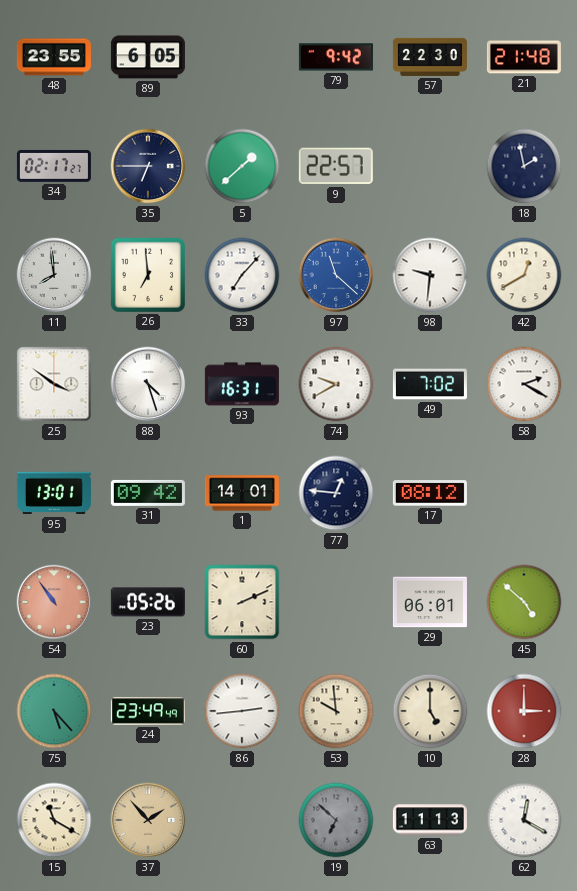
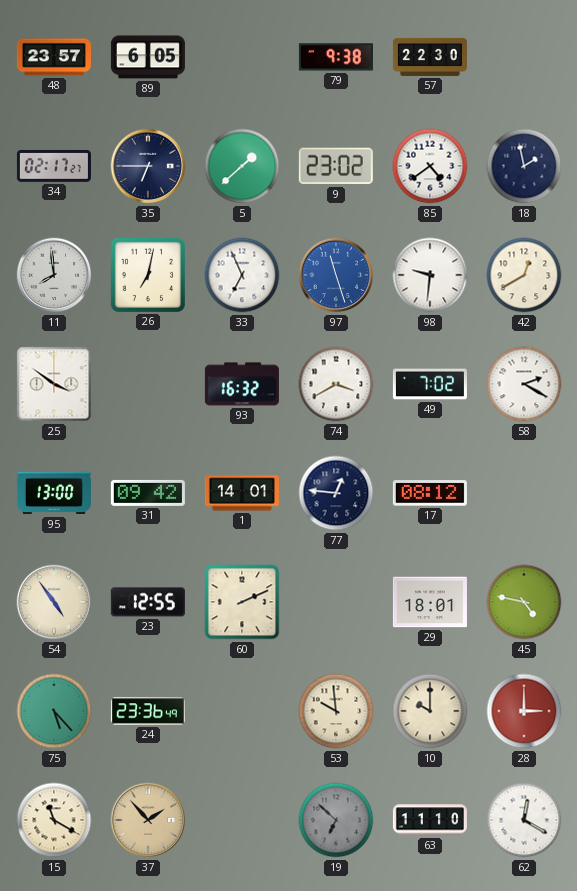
48: 23:55 -> 23:57 (54, 57)
79: 9:42 -> 9:38 (336, 57)
21: 21:48 -> none (524, 57)
9: 22:57 -> 23:02 (336, 166)
85: none -> 4:39 (430, 166)
26: 6:59 -> 7:02 (148, 275)
33: 7:07 -> 6:56 (242, 275)
97: 11:22 -> 11:27 (336, 275)
88: 4:27 -> none (148, 384)
93: 16:31 -> 16:32 (242, 384)
74: 9:40 -> 3:40 (336, 384)
95: 13:01 -> 13:00 (54, 493)
54: 10:54 -> 4:54 (54, 602)
54 dial: salmon -> cream (54, 602)
23: 05:26 -> 12:55 (148, 602)
29: 06:01 -> 18:01 (430, 602)
45: 4:52 -> 4:47 (524, 602)
24: 23:49 -> 23:36 (148, 711)
86: 2:44 -> none (242, 711)
10: 5:00 -> 10:00 (430, 711)
63: 11:13 -> 11:10 (430, 820)
